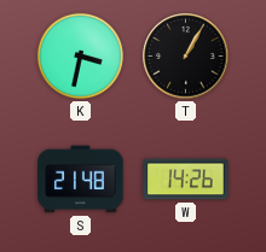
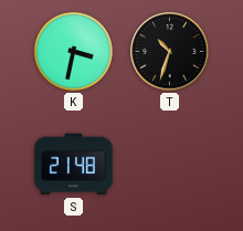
T: 1:05 -> 10:33 (170, 52)
W: 14:26 -> none (186, 180)
